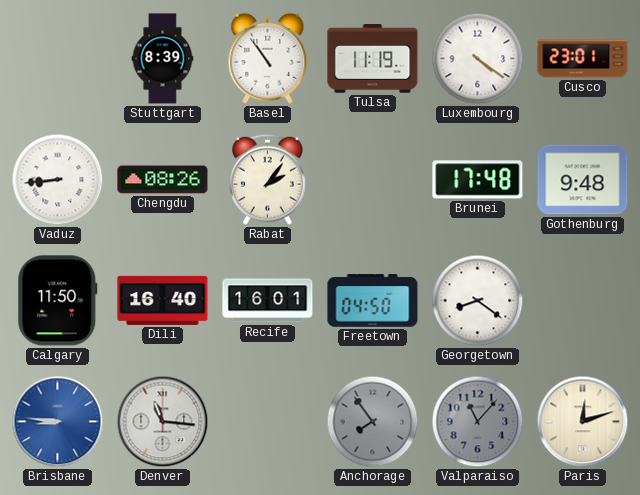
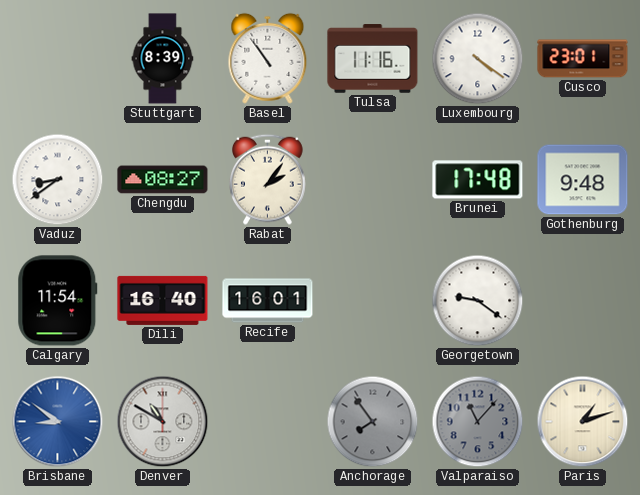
Tulsa: 11:19 -> 11:16 (373, 59)
Vaduz: 8:44 -> 8:39 (58, 180)
Chengdu: 08:26 -> 08:27 (163, 180)
Calgary: 11:50 -> 11:54 (58, 301)
Freetown: 04:50 -> none (373, 301)
Georgetown: 8:21 -> 9:21 (478, 301)
Brisbane: 8:46 -> 8:51 (58, 422)
Denver: 11:16 -> 10:50 (163, 422)
Paris: 12:12 -> 1:12 (583, 422)
